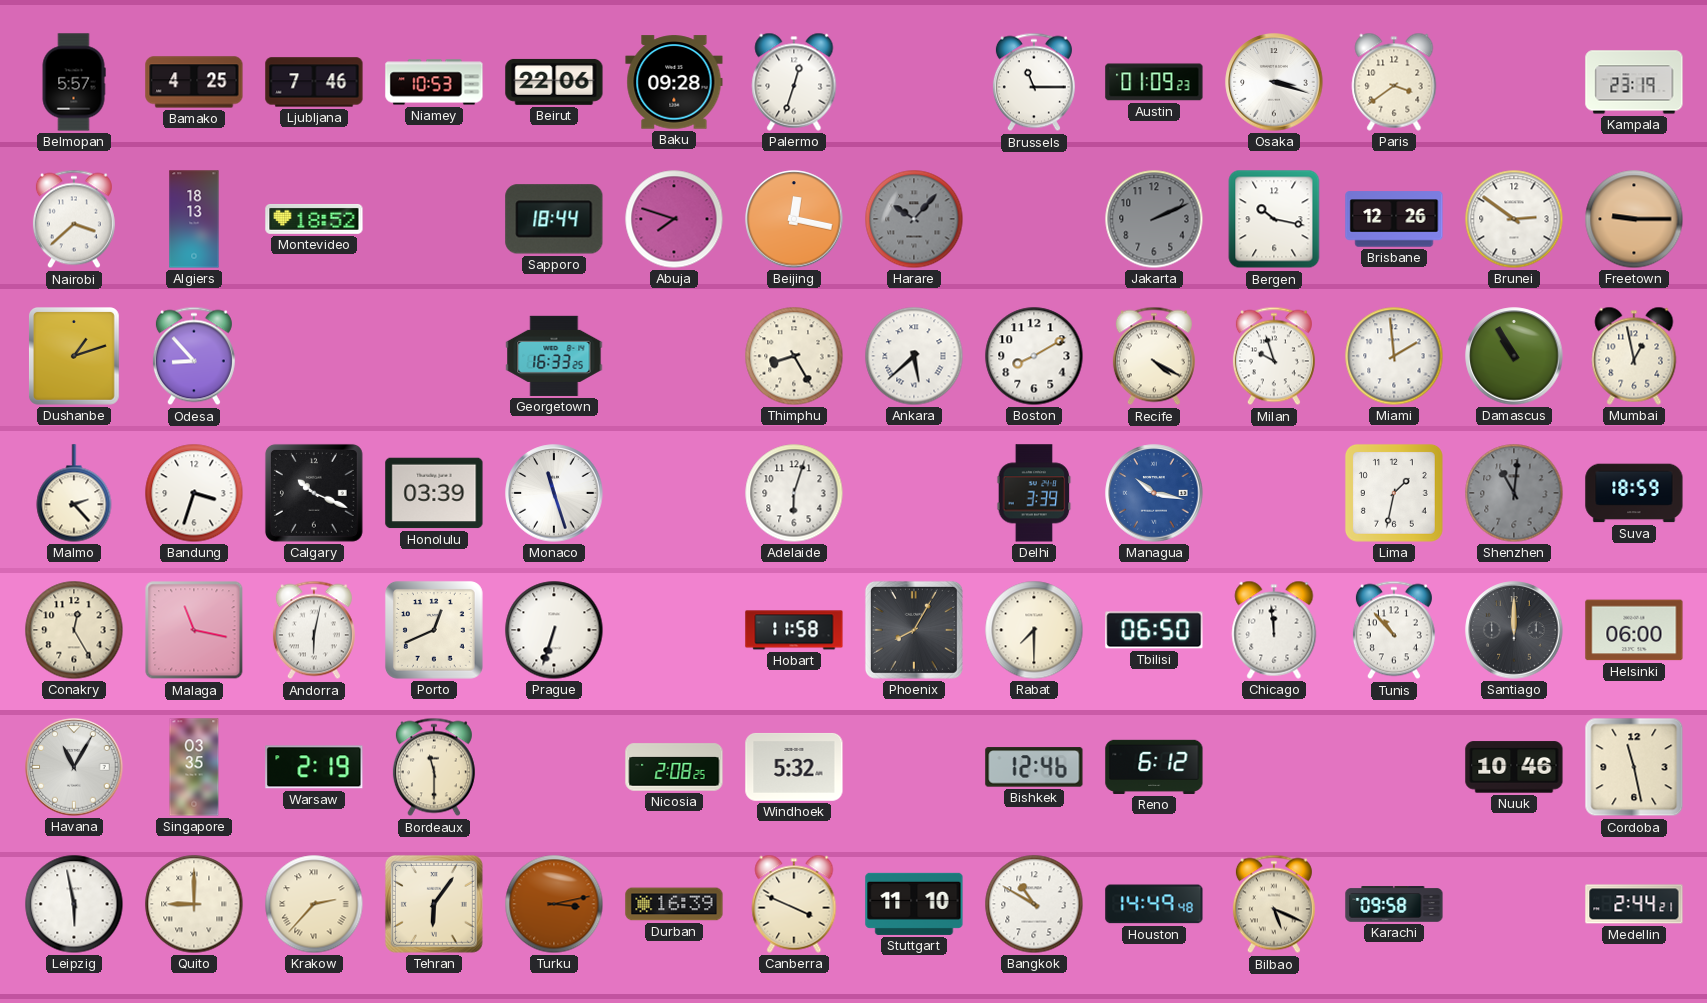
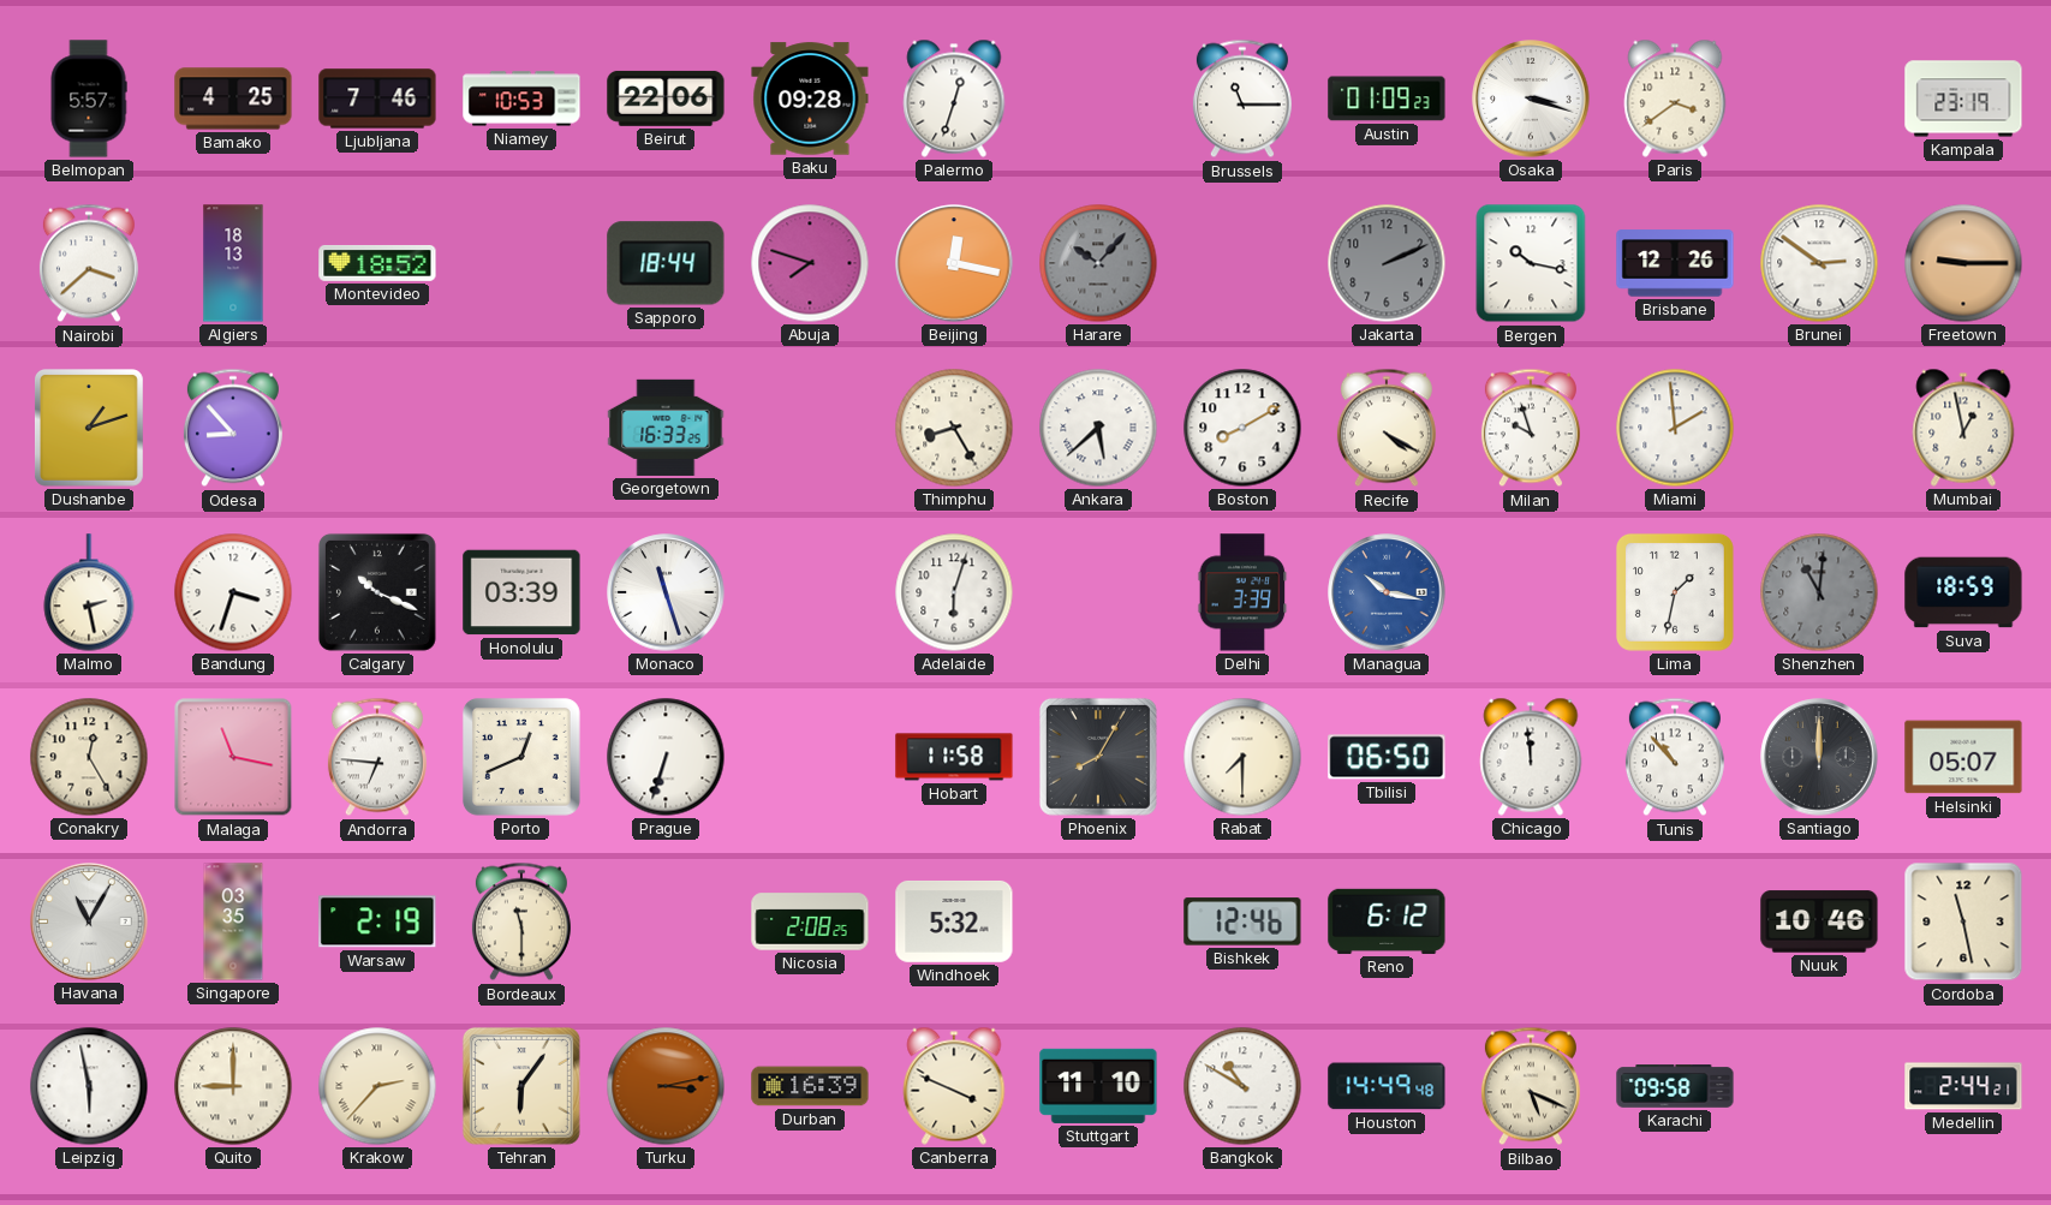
Damascus: 10:55 -> none (1514, 356)
Malmo: 2:23 -> 2:28 (89, 592)
Andorra: 6:02 -> 6:46 (377, 757)
Helsinki: 06:00 -> 05:07 (1963, 757)
